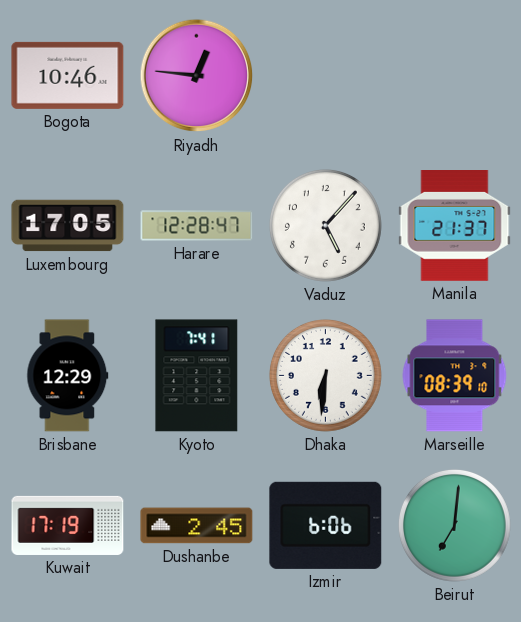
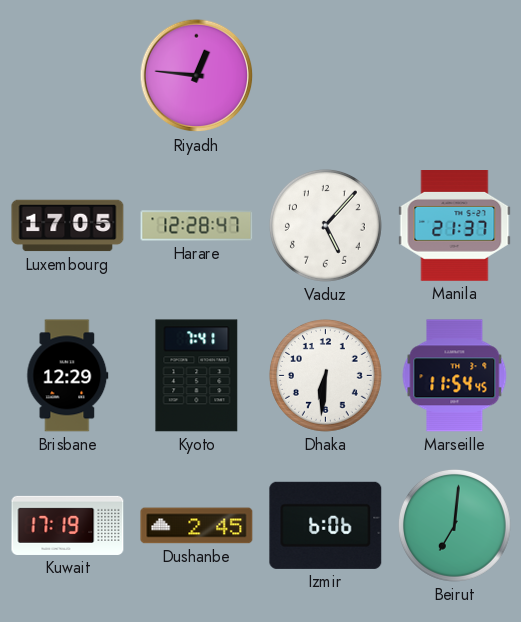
Bogota: 10:46 -> none (68, 75)
Marseille: 08:39 -> 11:54 (455, 376)
